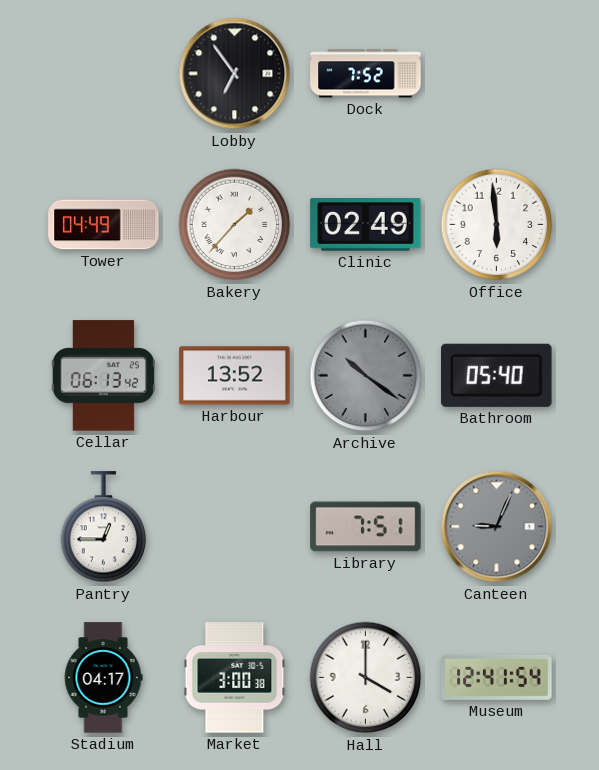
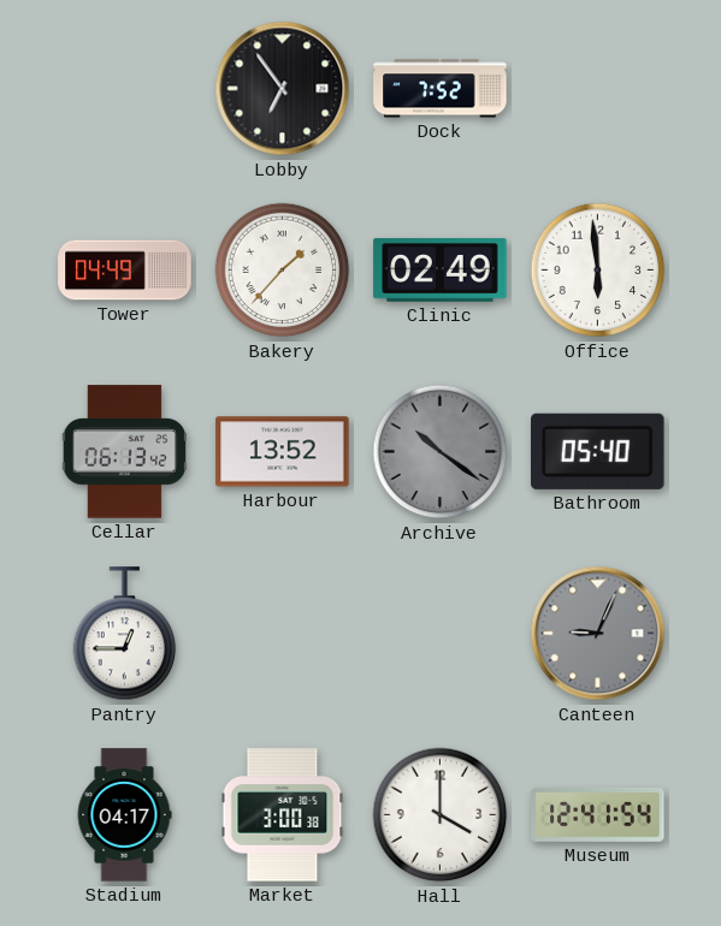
Library: 7:51 -> none (366, 527)
